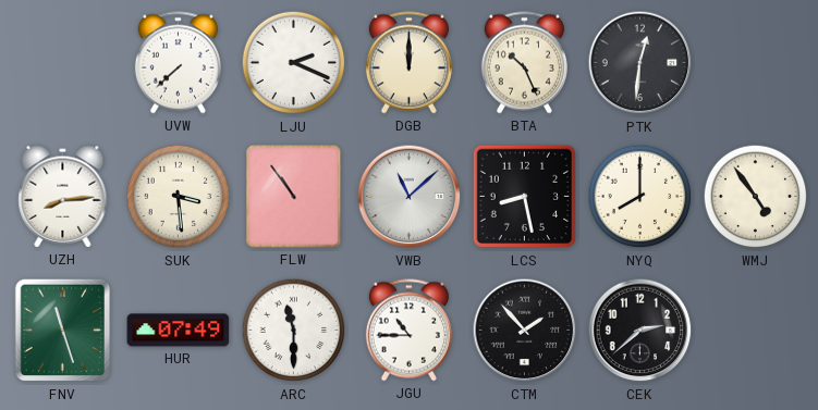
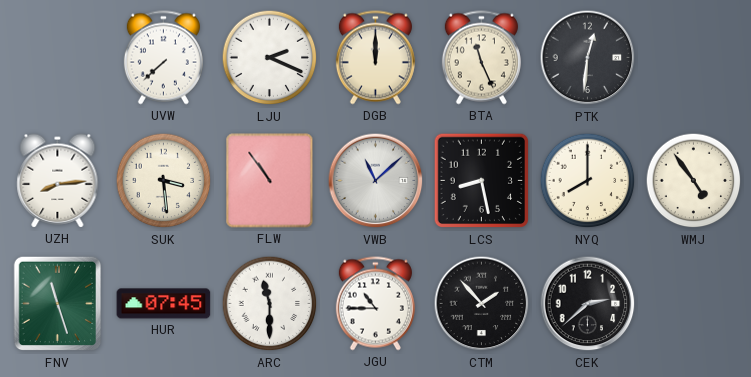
BTA: 10:26 -> 11:26 (481, 58)
HUR: 07:49 -> 07:45 (164, 304)
